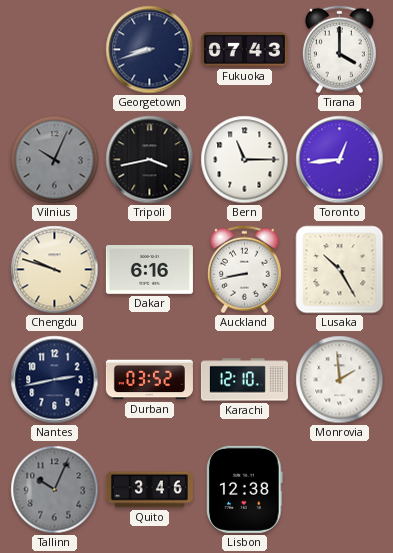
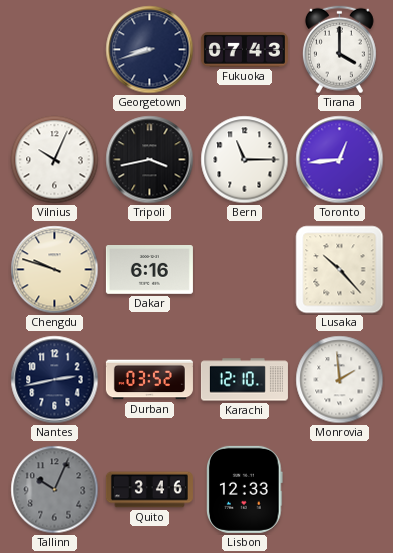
Vilnius dial: grey -> white (55, 160)
Auckland: 8:43 -> none (244, 270)
Lusaka: 10:25 -> 10:23 (340, 270)
Lisbon: 12:38 -> 12:33 (245, 489)
